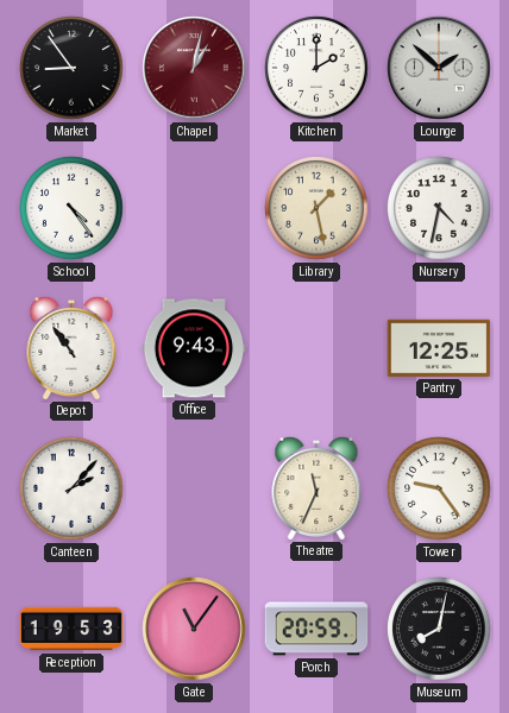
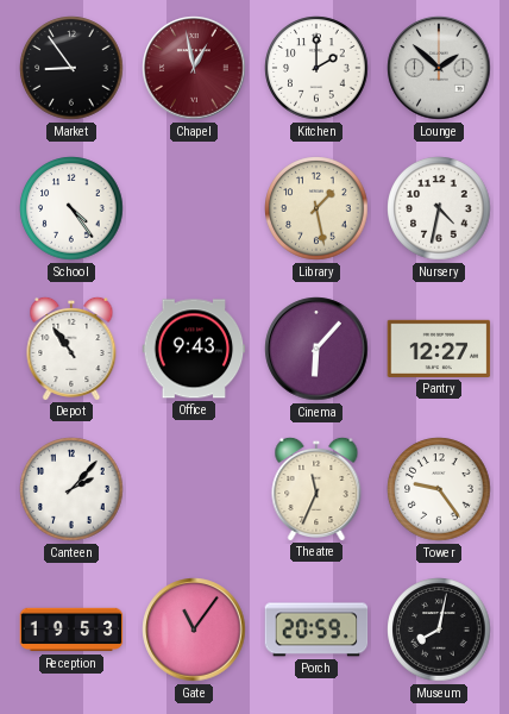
Chapel: 1:02 -> 12:58 (194, 68)
Cinema: none -> 6:07 (316, 349)
Pantry: 12:25 -> 12:27 (439, 349)
